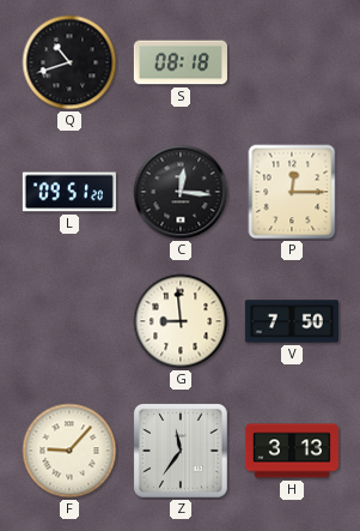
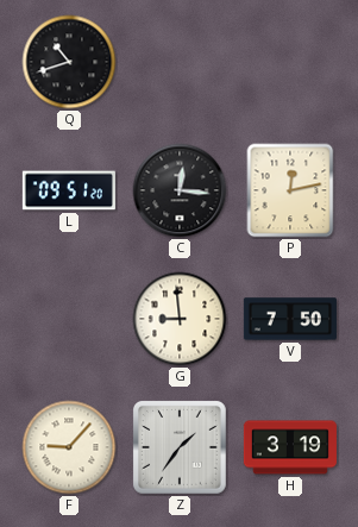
S: 08:18 -> none (181, 62)
P: 12:15 -> 12:13 (290, 190)
Z: 11:36 -> 1:36 (181, 448)
H: 3:13 -> 3:19 (290, 447)
